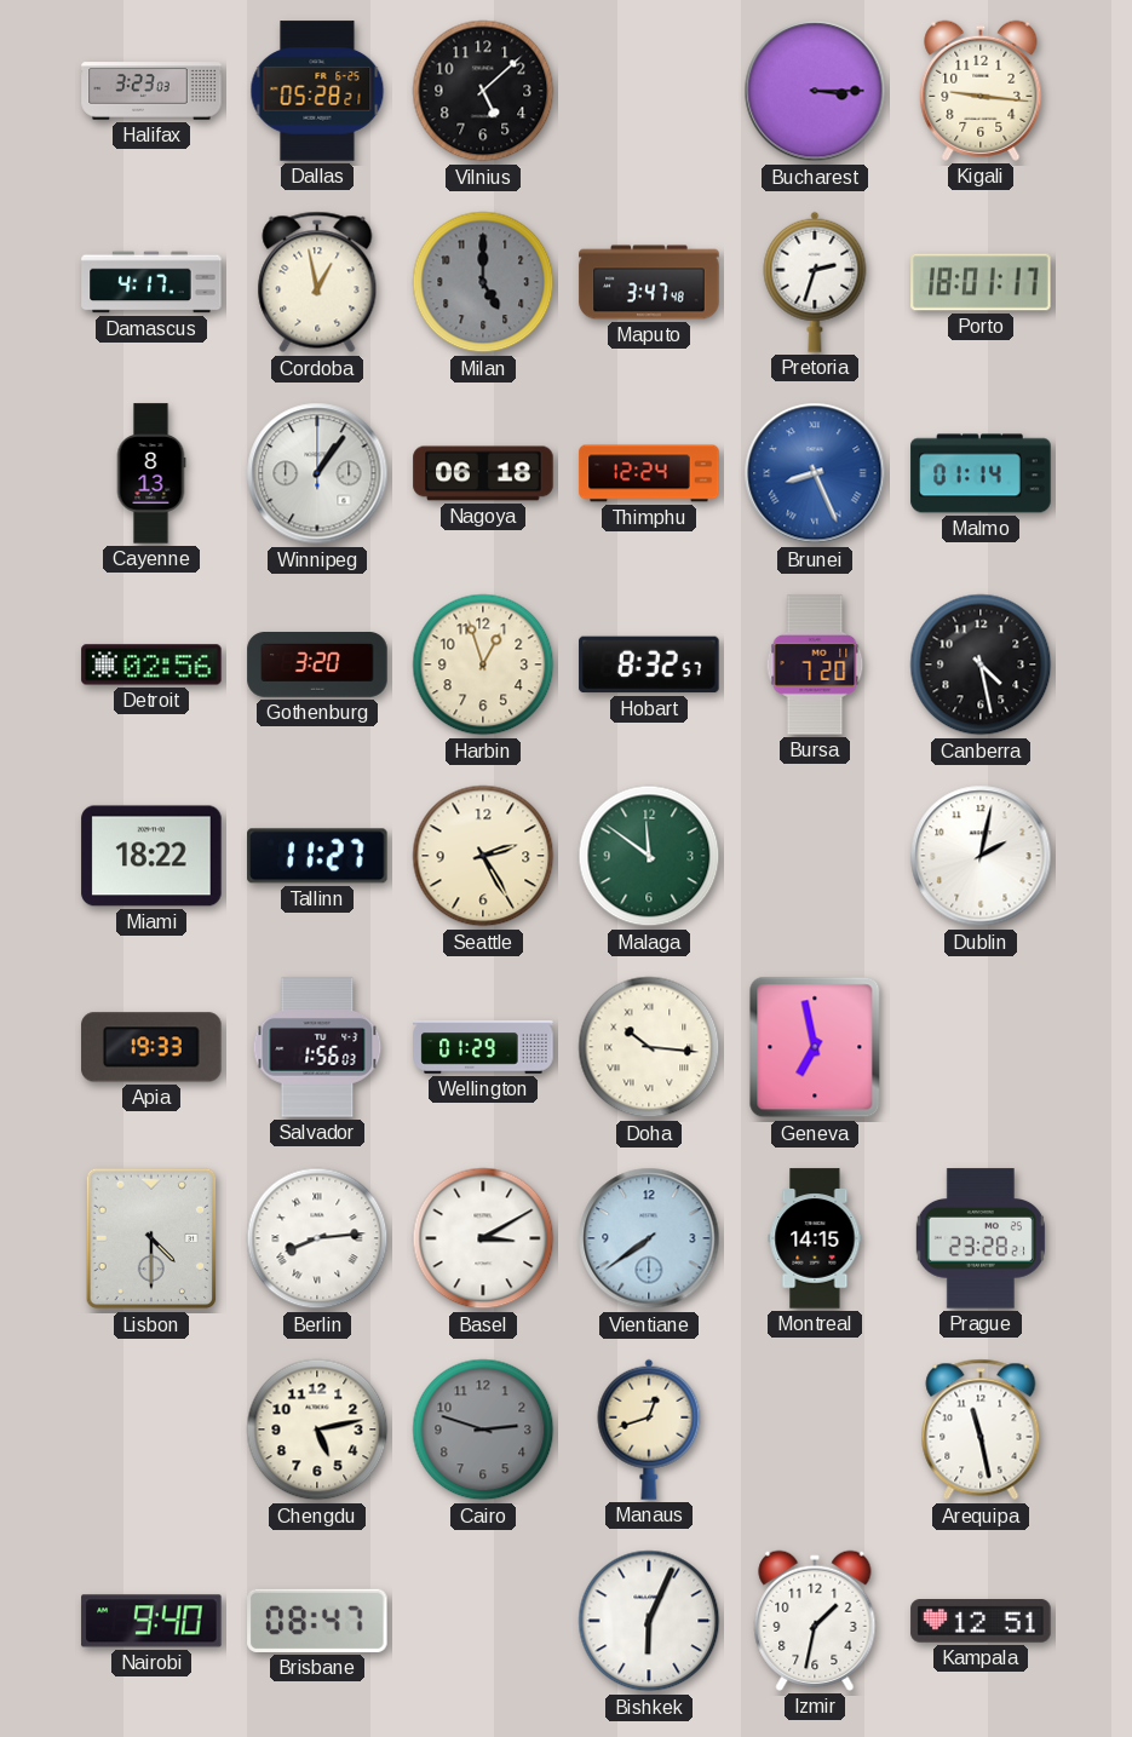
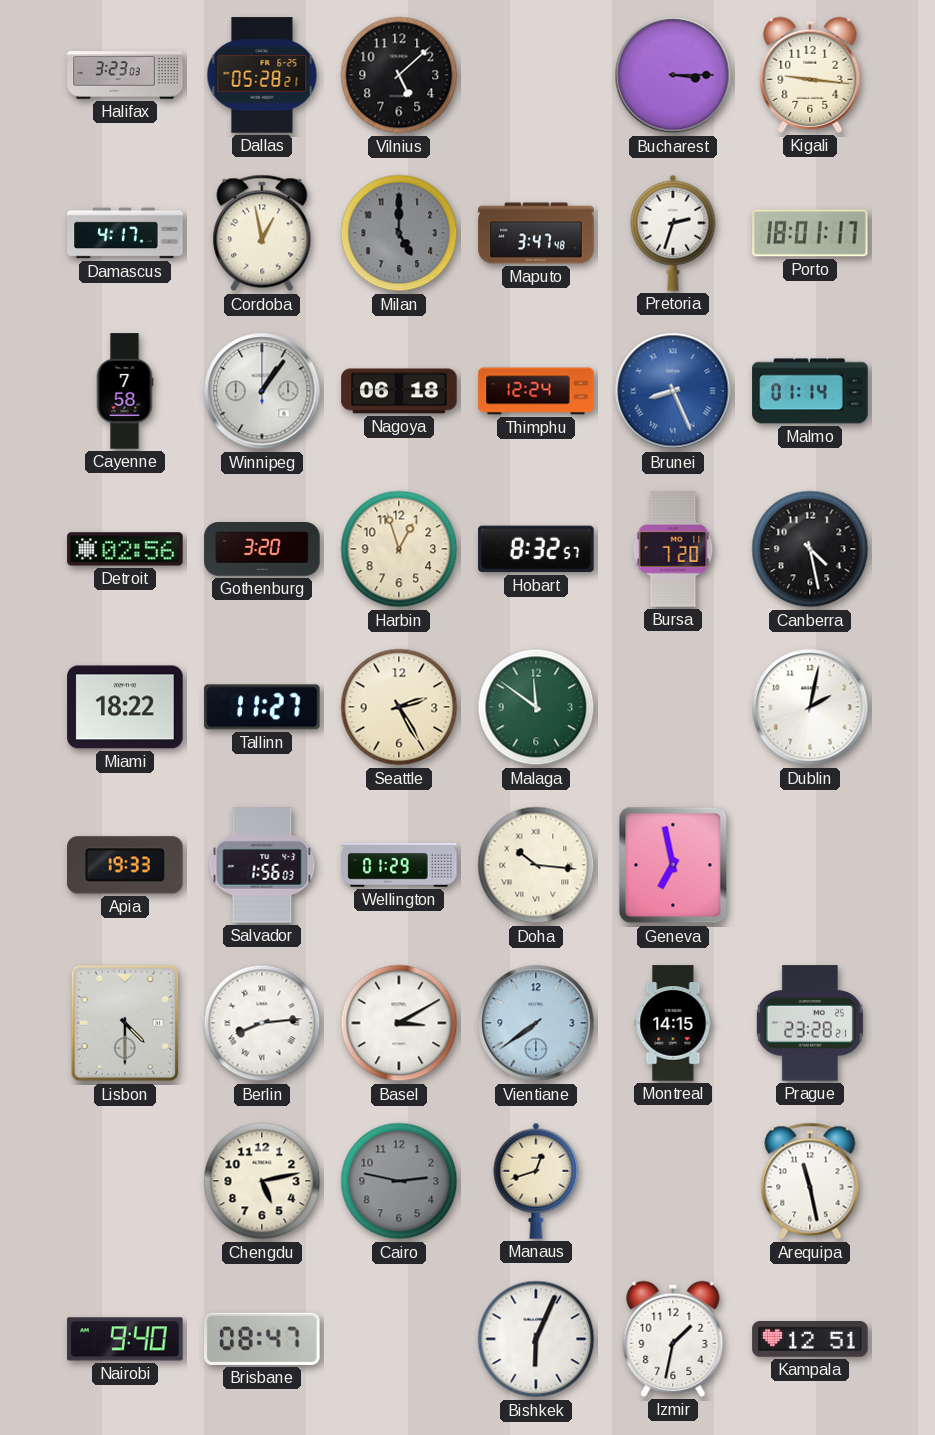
Cayenne: 8:13 -> 7:58 (125, 391)
Cairo: 2:48 -> 2:47 (399, 1181)
